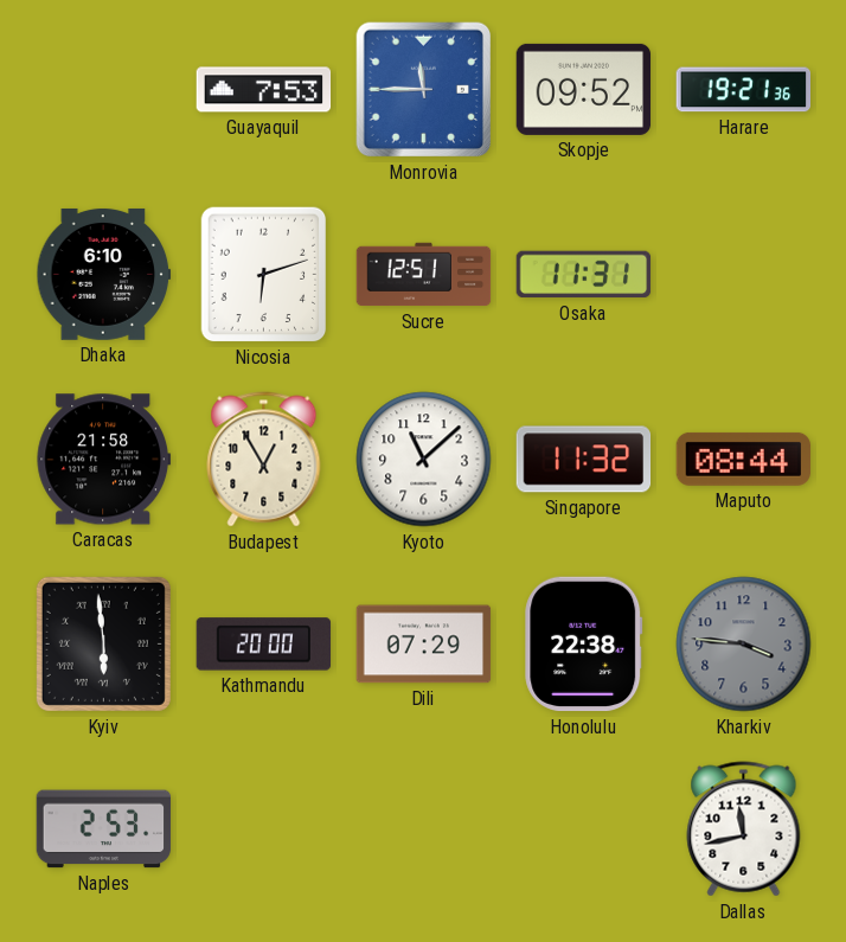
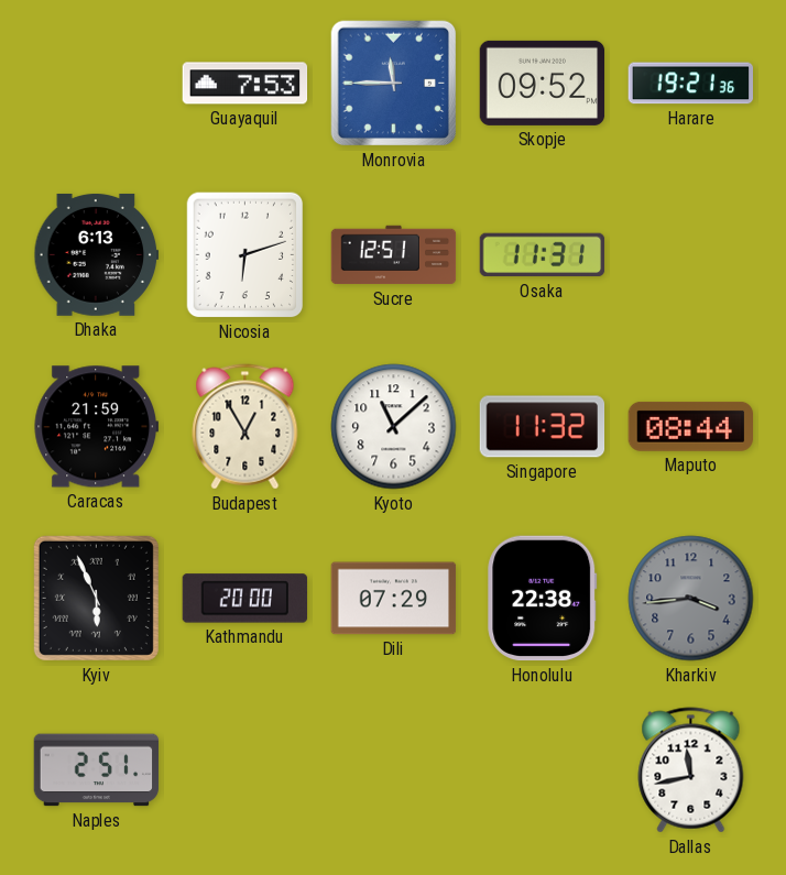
Dhaka: 6:10 -> 6:13 (97, 254)
Caracas: 21:58 -> 21:59 (96, 427)
Kyiv: 5:59 -> 5:56 (96, 598)
Kharkiv: 3:46 -> 3:44 (691, 599)
Naples: 2:53 -> 2:51 (97, 770)
